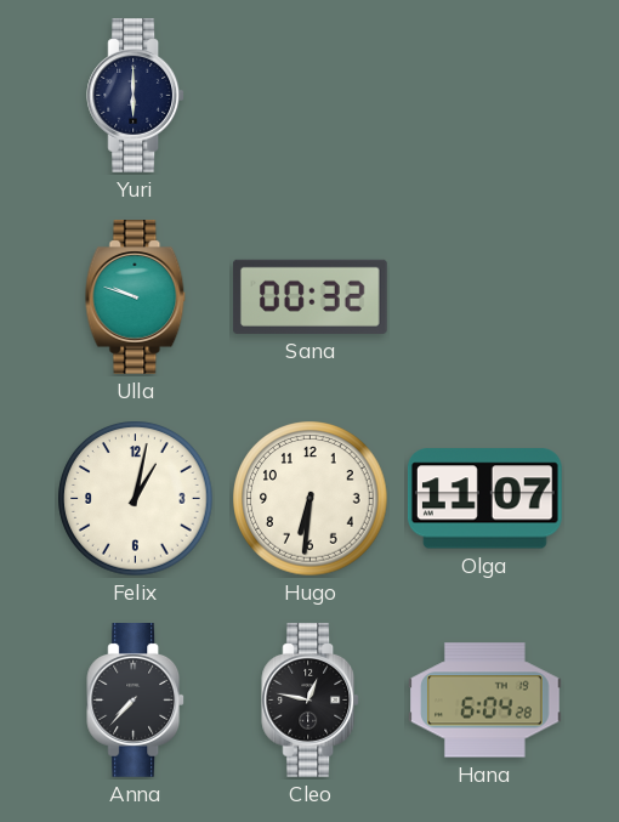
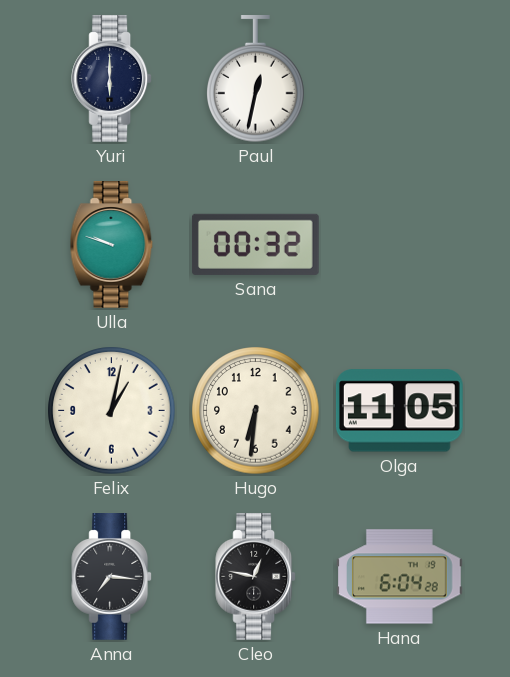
Paul: none -> 12:32 (256, 80)
Olga: 11:07 -> 11:05 (399, 411)
Anna: 7:37 -> 7:16 (112, 577)
